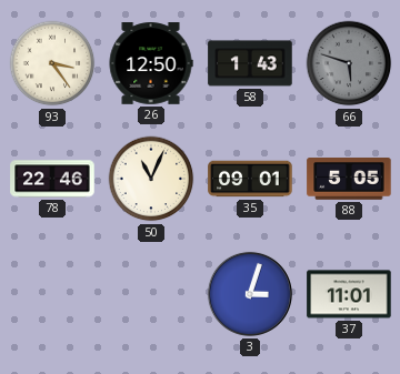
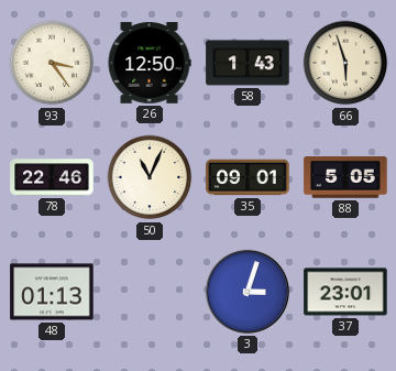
66: 5:48 -> 5:57 (345, 63)
66 dial: grey -> cream (345, 63)
48: none -> 01:13 (52, 292)
37: 11:01 -> 23:01 (345, 292)
